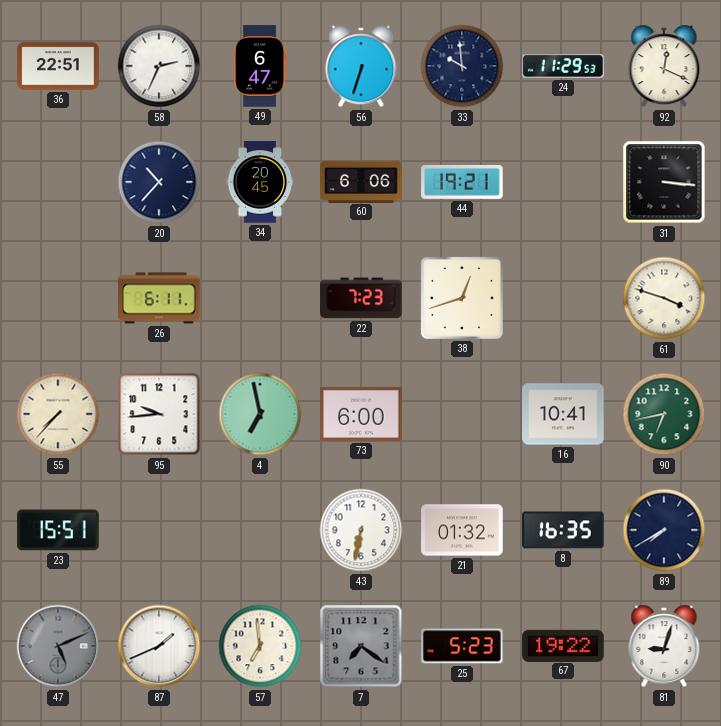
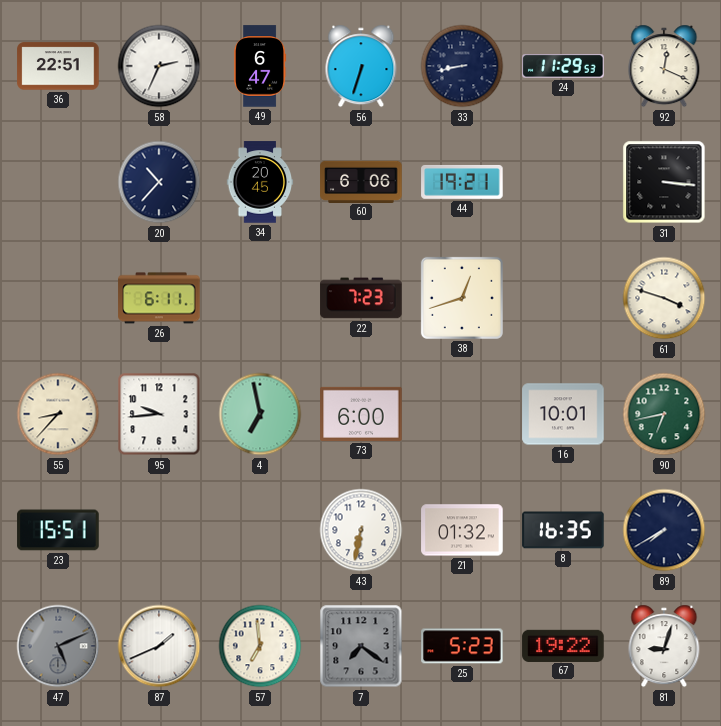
33: 9:59 -> 8:43 (462, 66)
55: 7:37 -> 8:37 (58, 414)
16: 10:41 -> 10:01 (563, 414)
